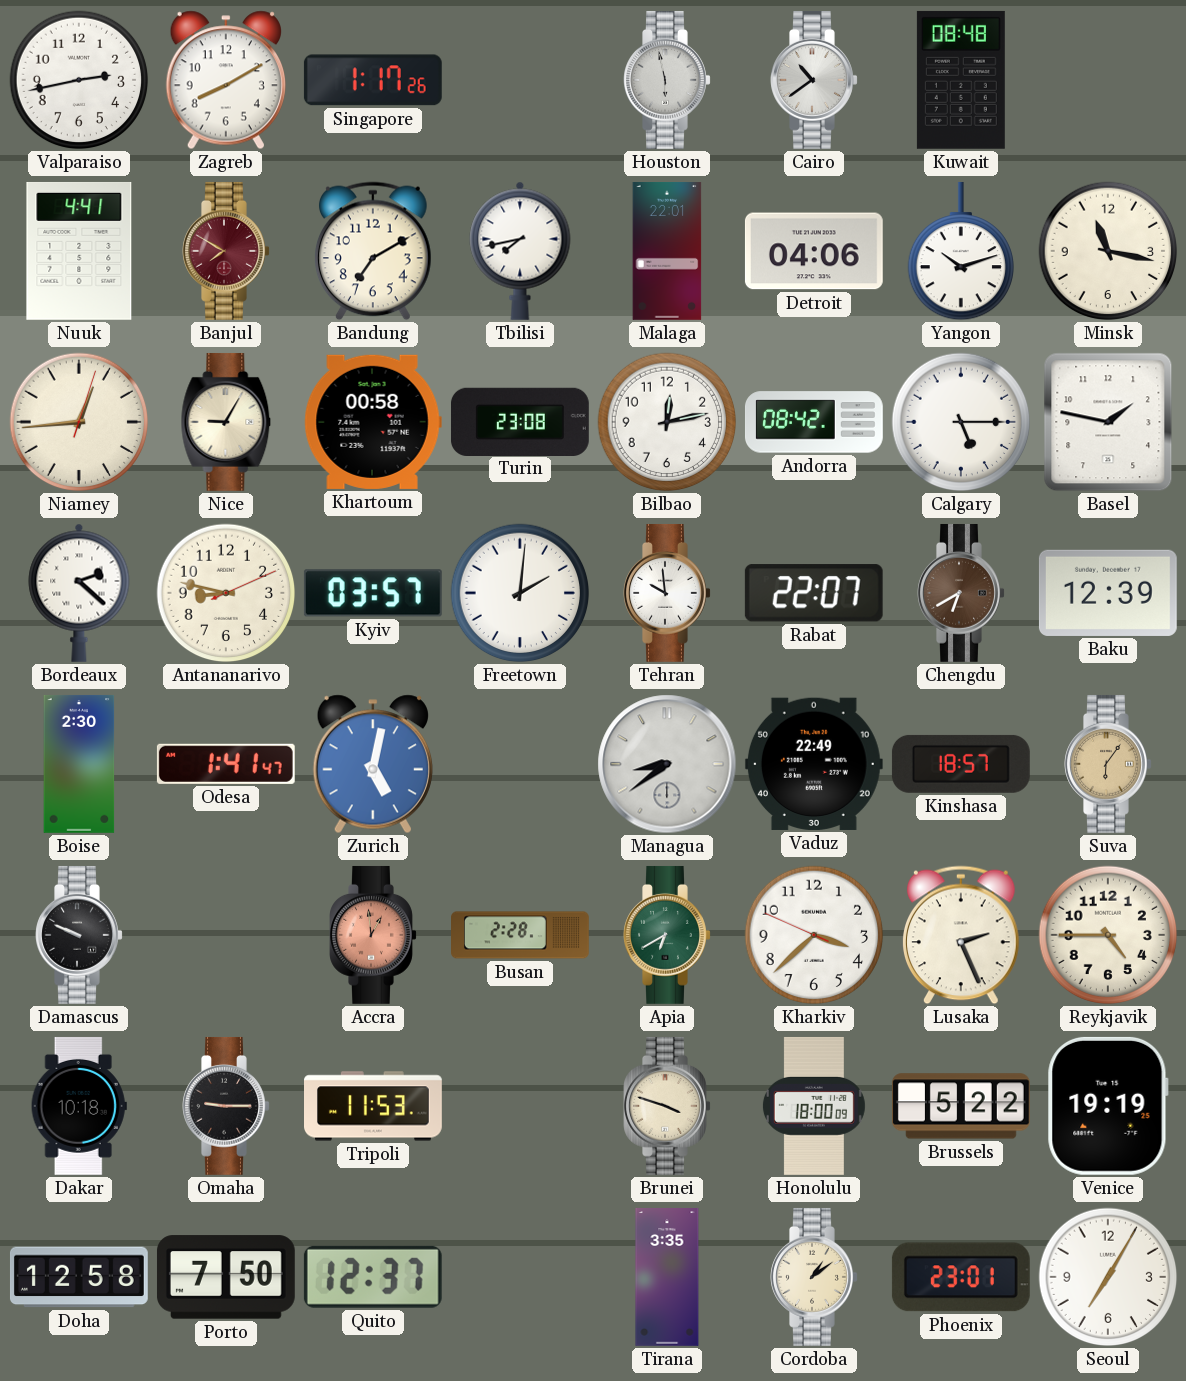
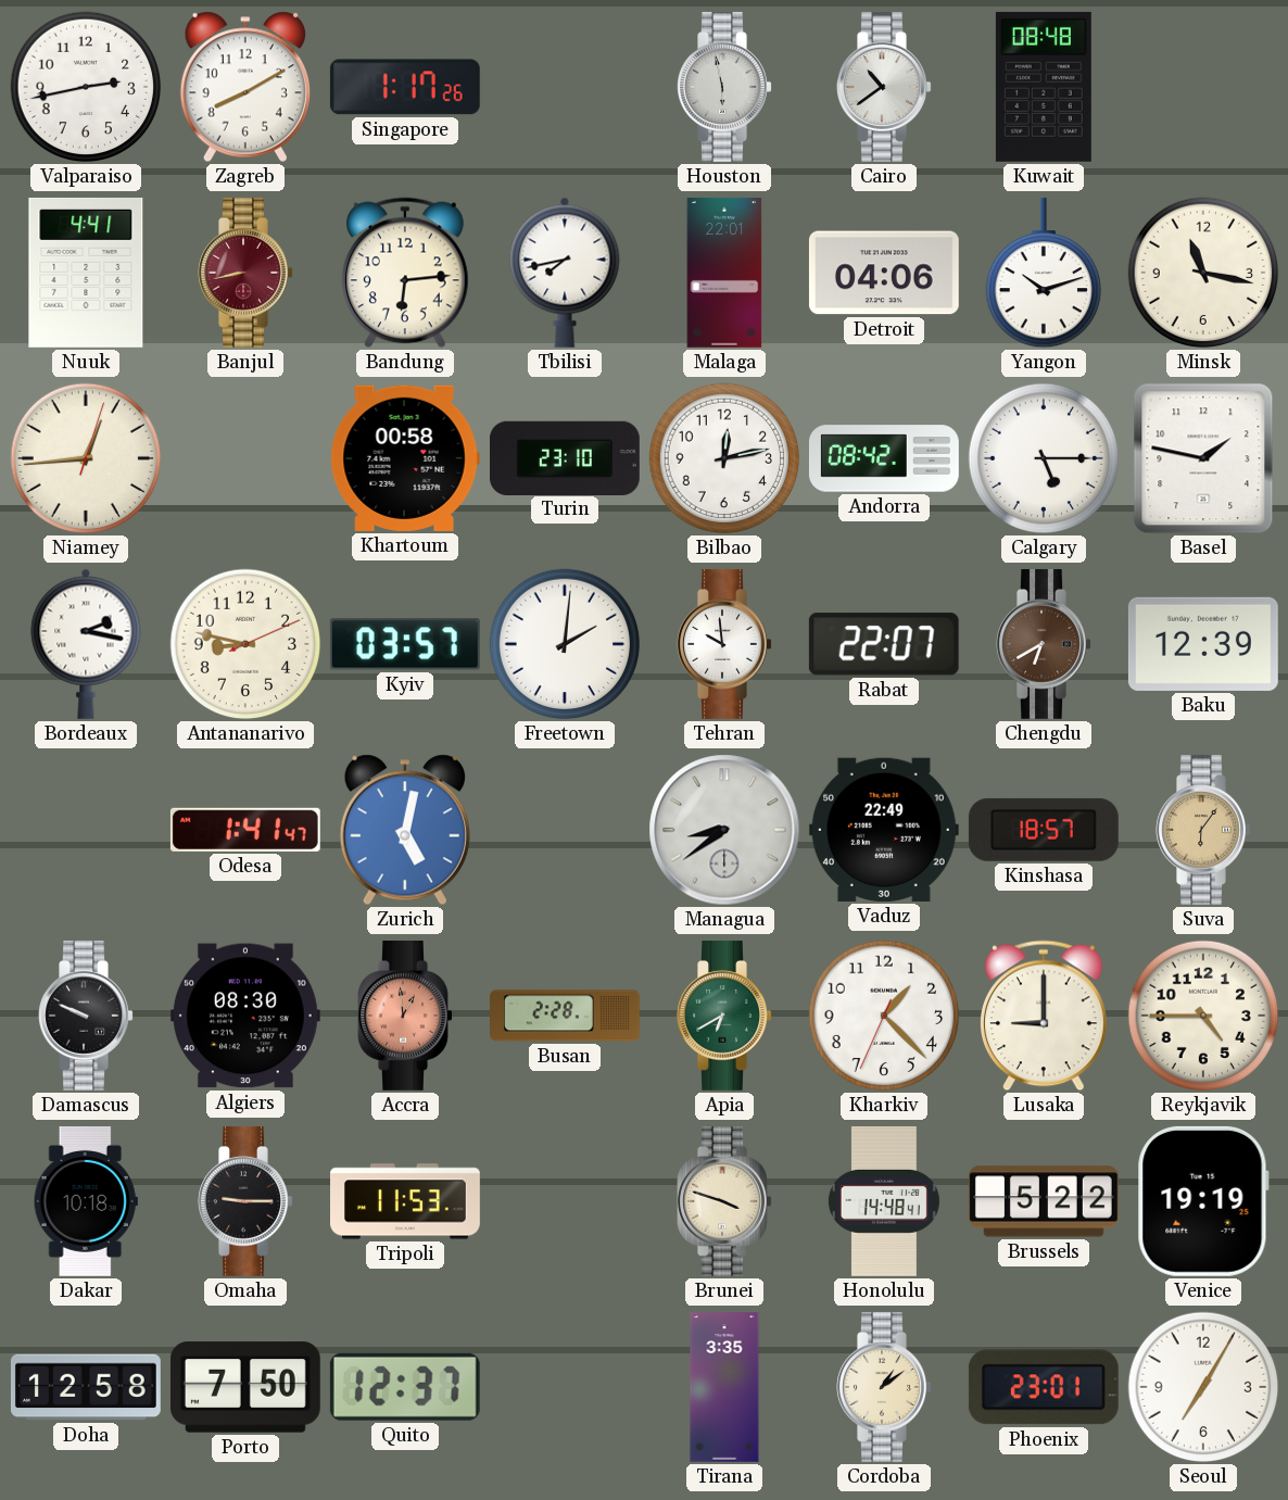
Banjul: 7:50 -> 8:43 (245, 273)
Bandung: 7:10 -> 6:14 (406, 273)
Nice: 9:05 -> none (226, 422)
Turin: 23:08 -> 23:10 (565, 457)
Bordeaux: 2:22 -> 2:17 (86, 644)
Boise: 2:30 -> none (79, 764)
Algiers: none -> 08:30 (245, 1016)
Kharkiv: 3:37 -> 1:22 (884, 1016)
Lusaka: 2:26 -> 9:00 (1045, 1016)
Honolulu: 18:00 -> 14:48 (884, 1201)
